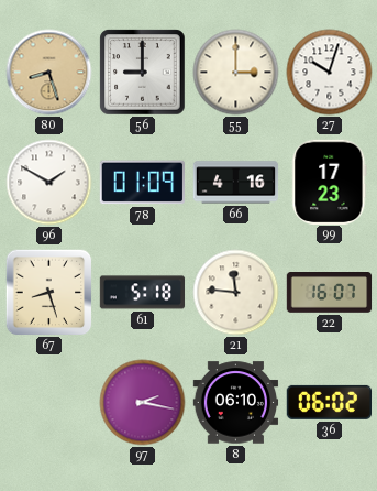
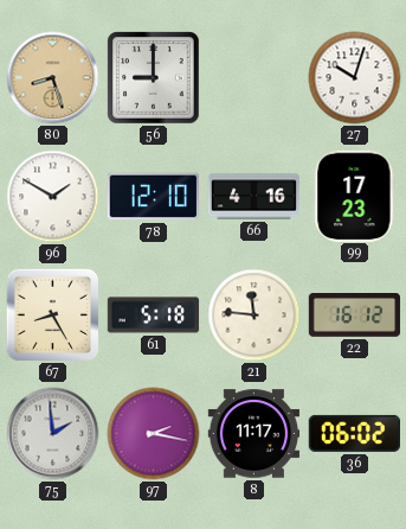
55: 3:00 -> none (236, 73)
78: 01:09 -> 12:10 (154, 197)
67: 8:27 -> 8:25 (53, 316)
22: 16:07 -> 16:12 (355, 316)
75: none -> 1:59 (53, 434)
8: 06:10 -> 11:17 (254, 434)
